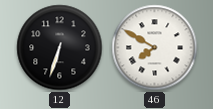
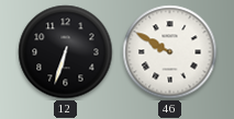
46: 7:50 -> 9:50 (170, 52)
